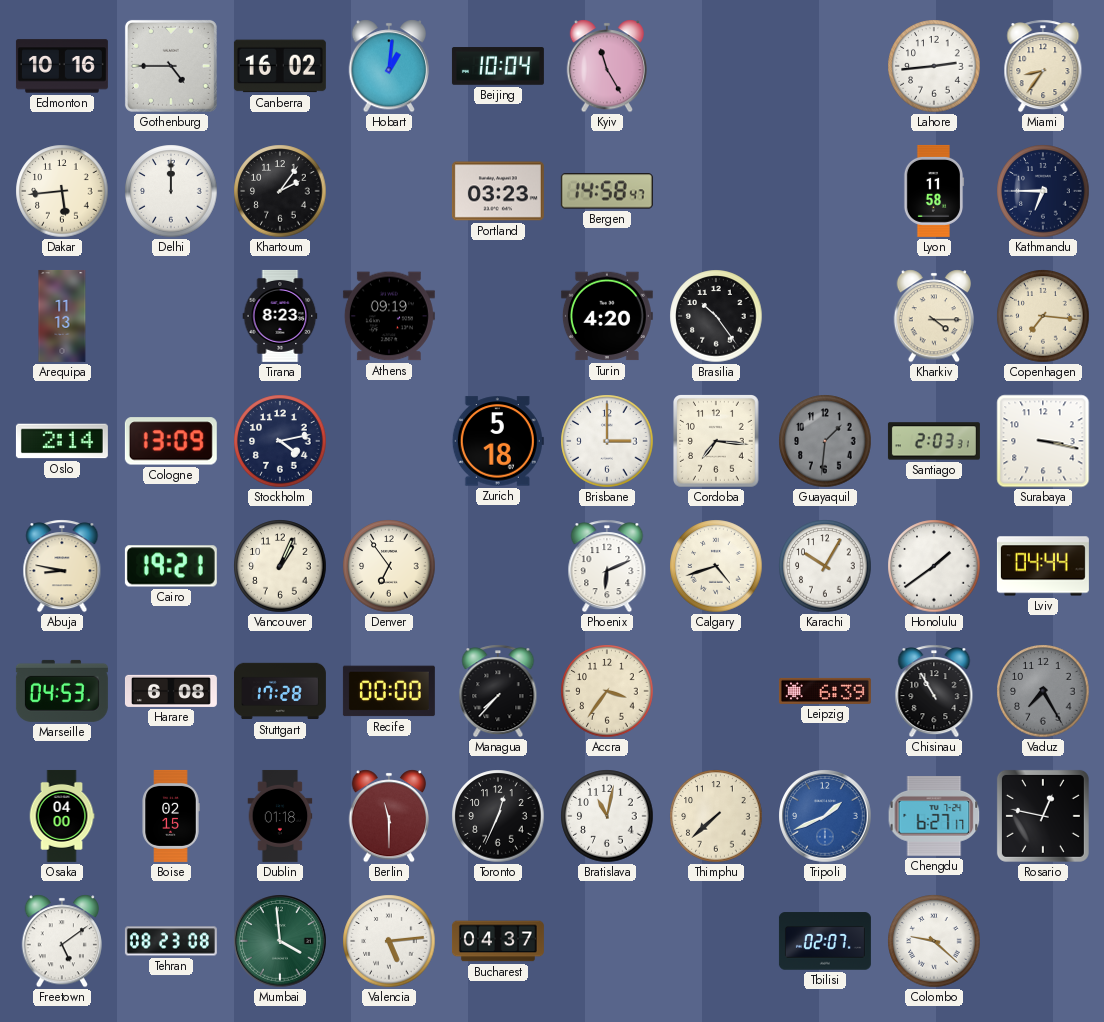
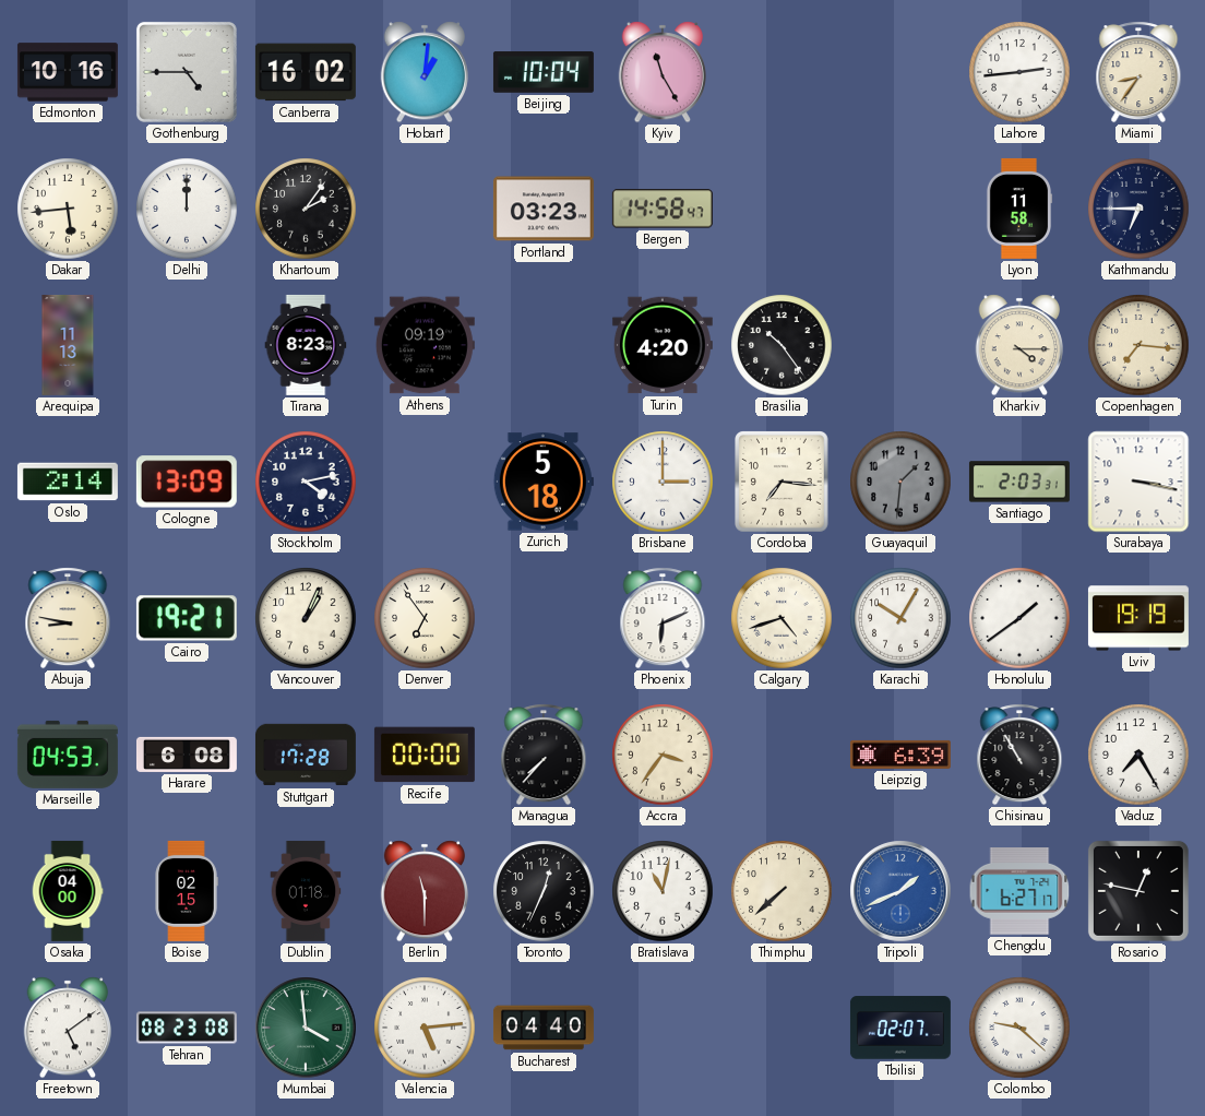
Lviv: 04:44 -> 19:19 (1138, 618)
Vaduz dial: grey -> white (1138, 755)
Bucharest: 04:37 -> 04:40 (544, 1028)
